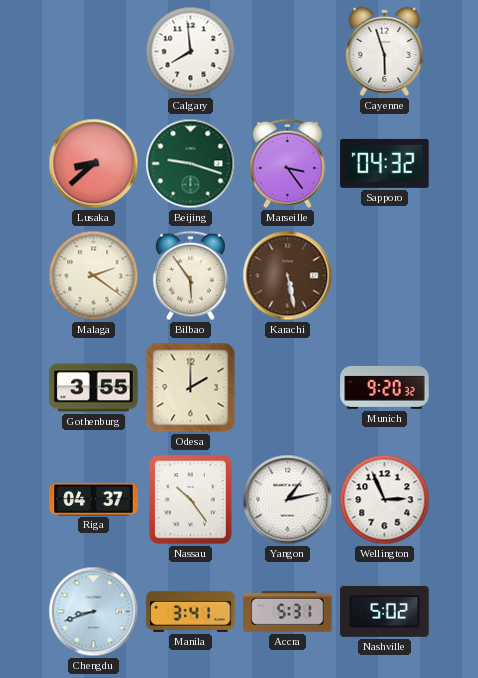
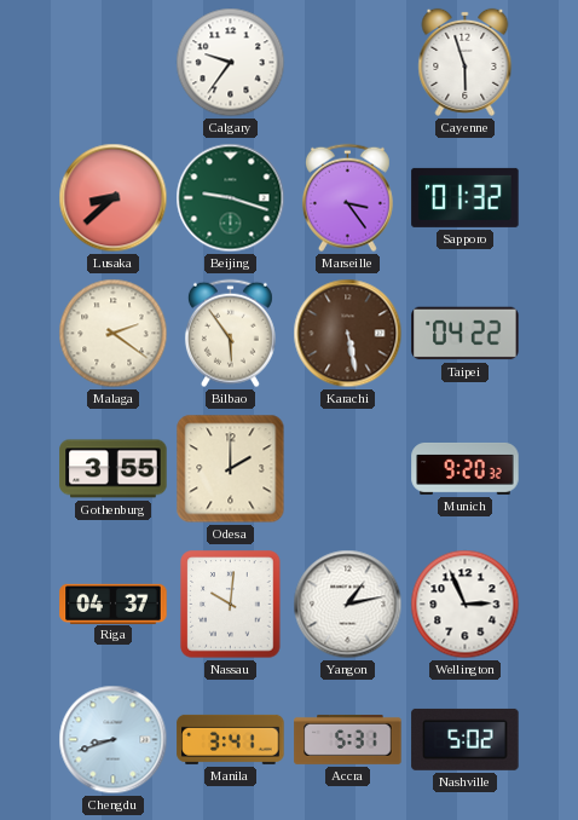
Calgary: 7:59 -> 9:36 (231, 63)
Sapporo: 04:32 -> 01:32 (466, 197)
Taipei: none -> 04:22 (466, 334)
Nassau: 10:24 -> 10:01 (231, 605)
